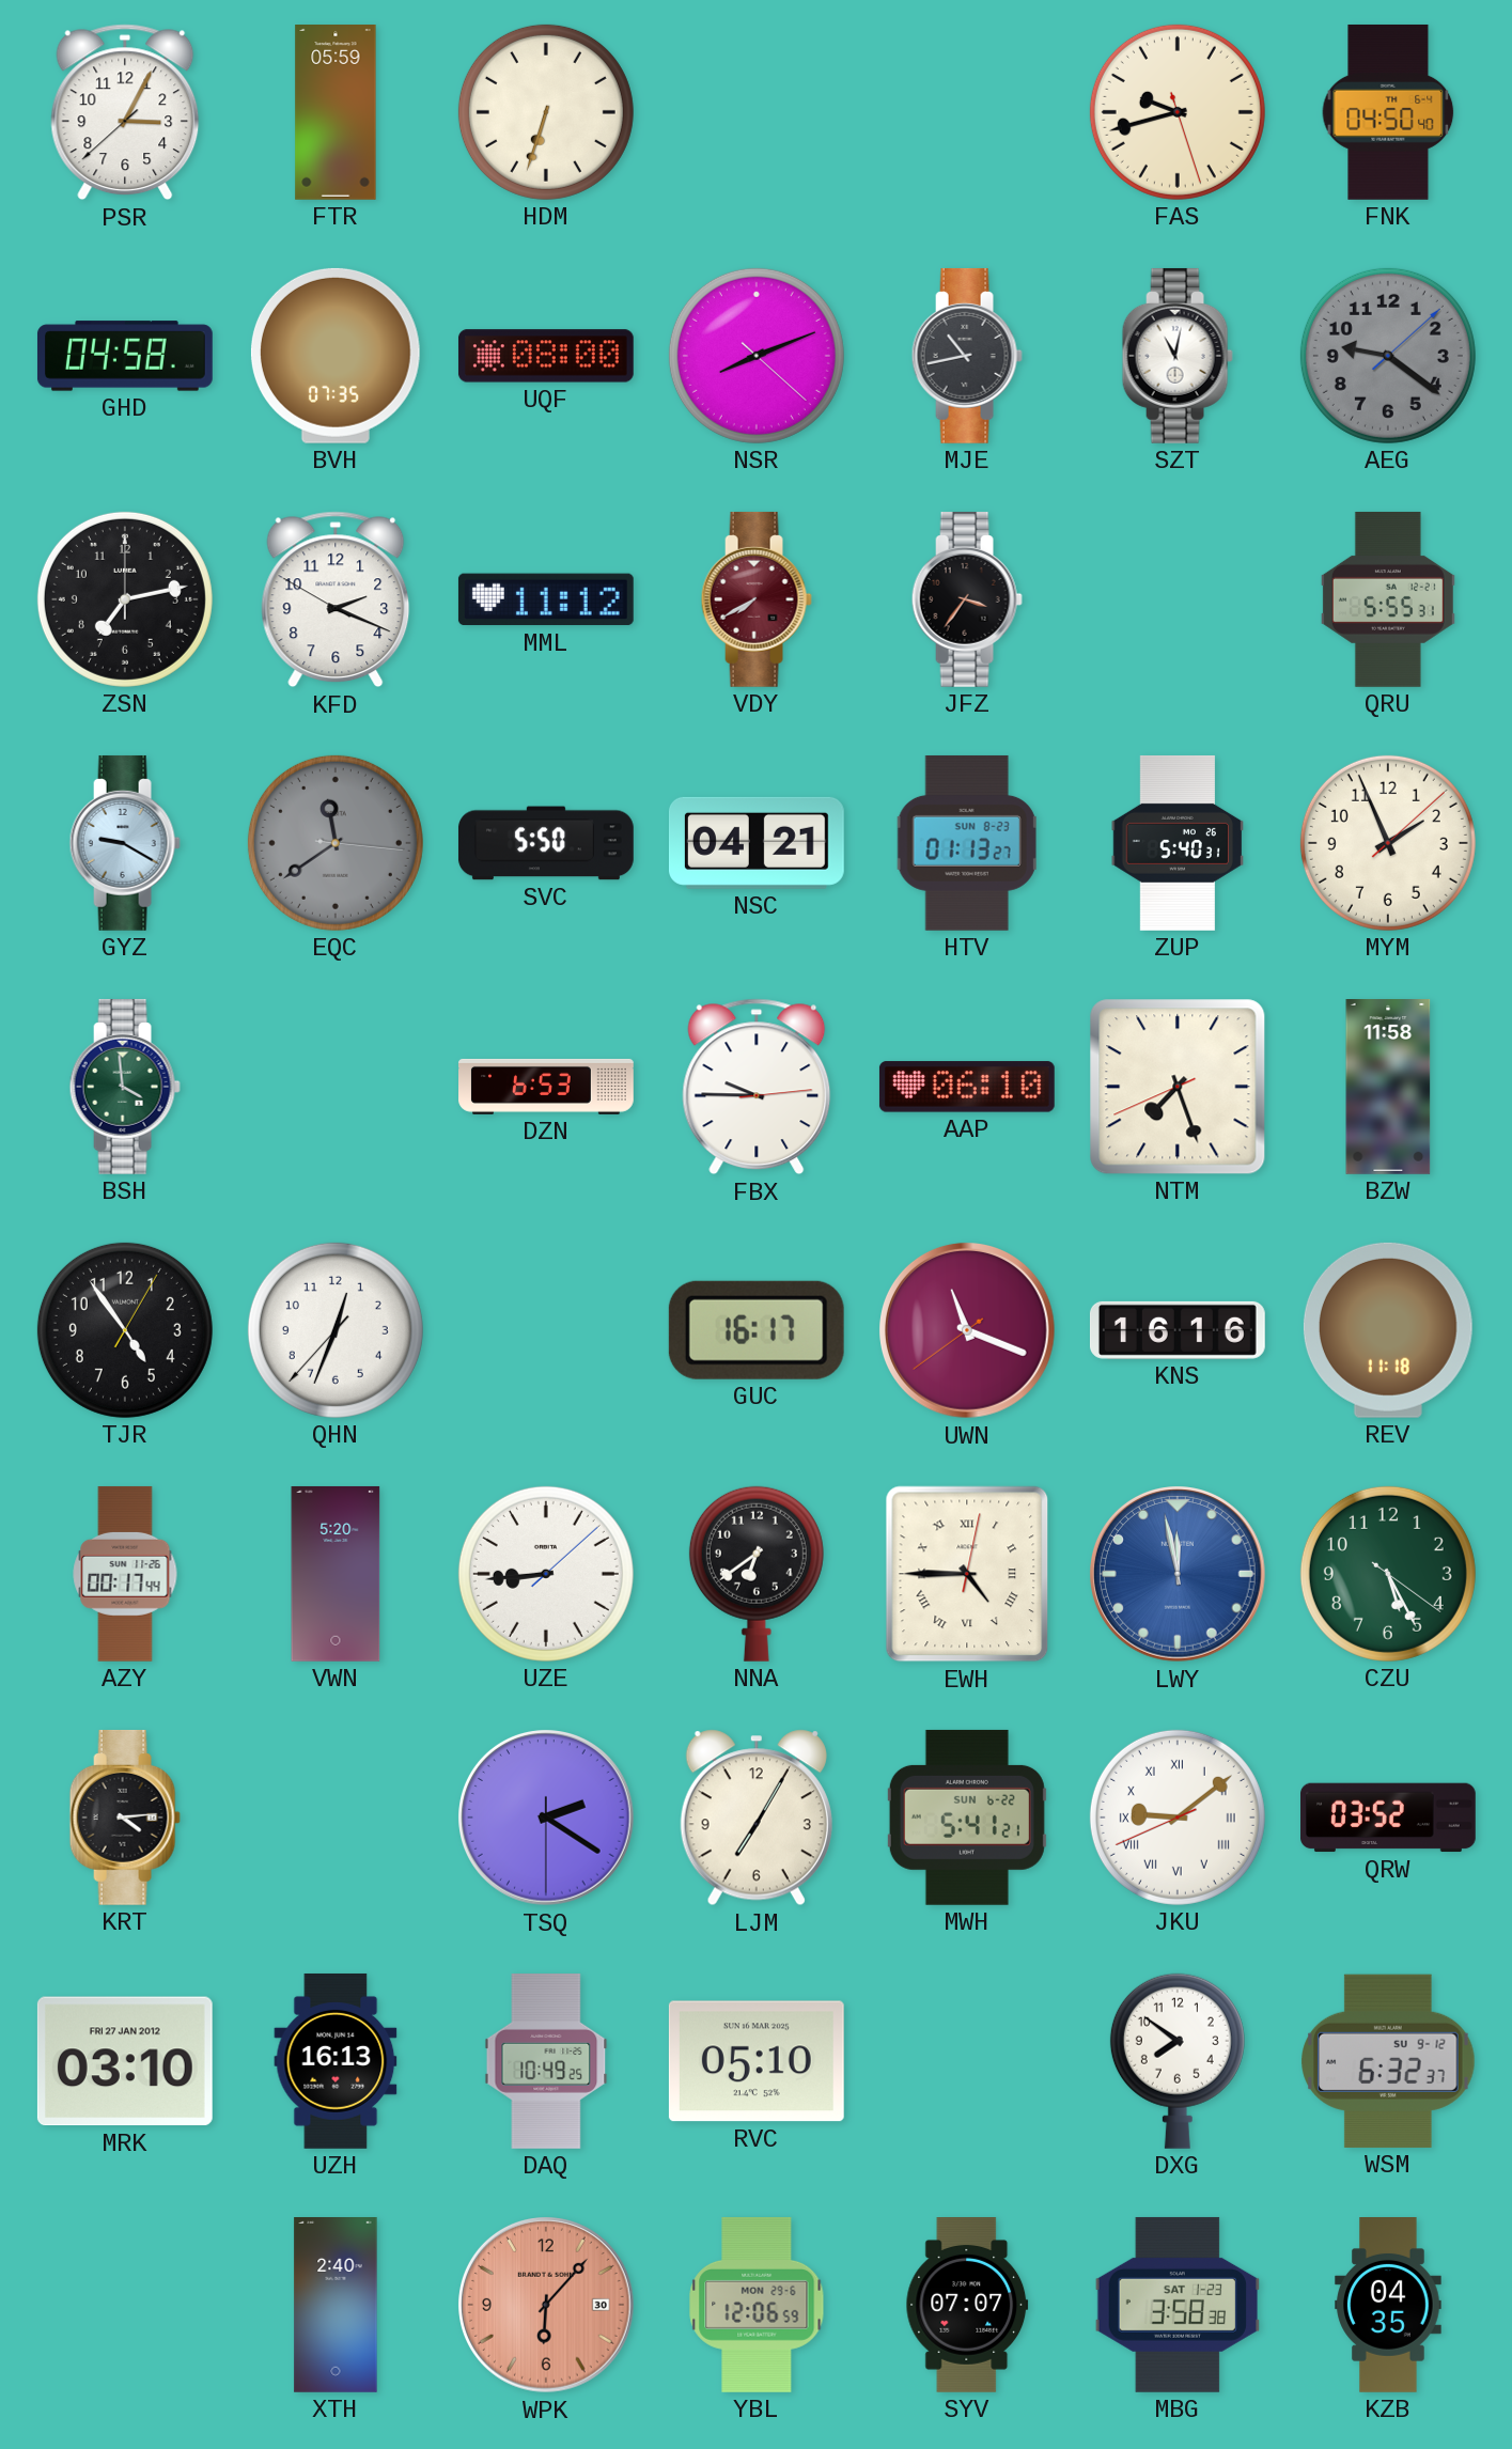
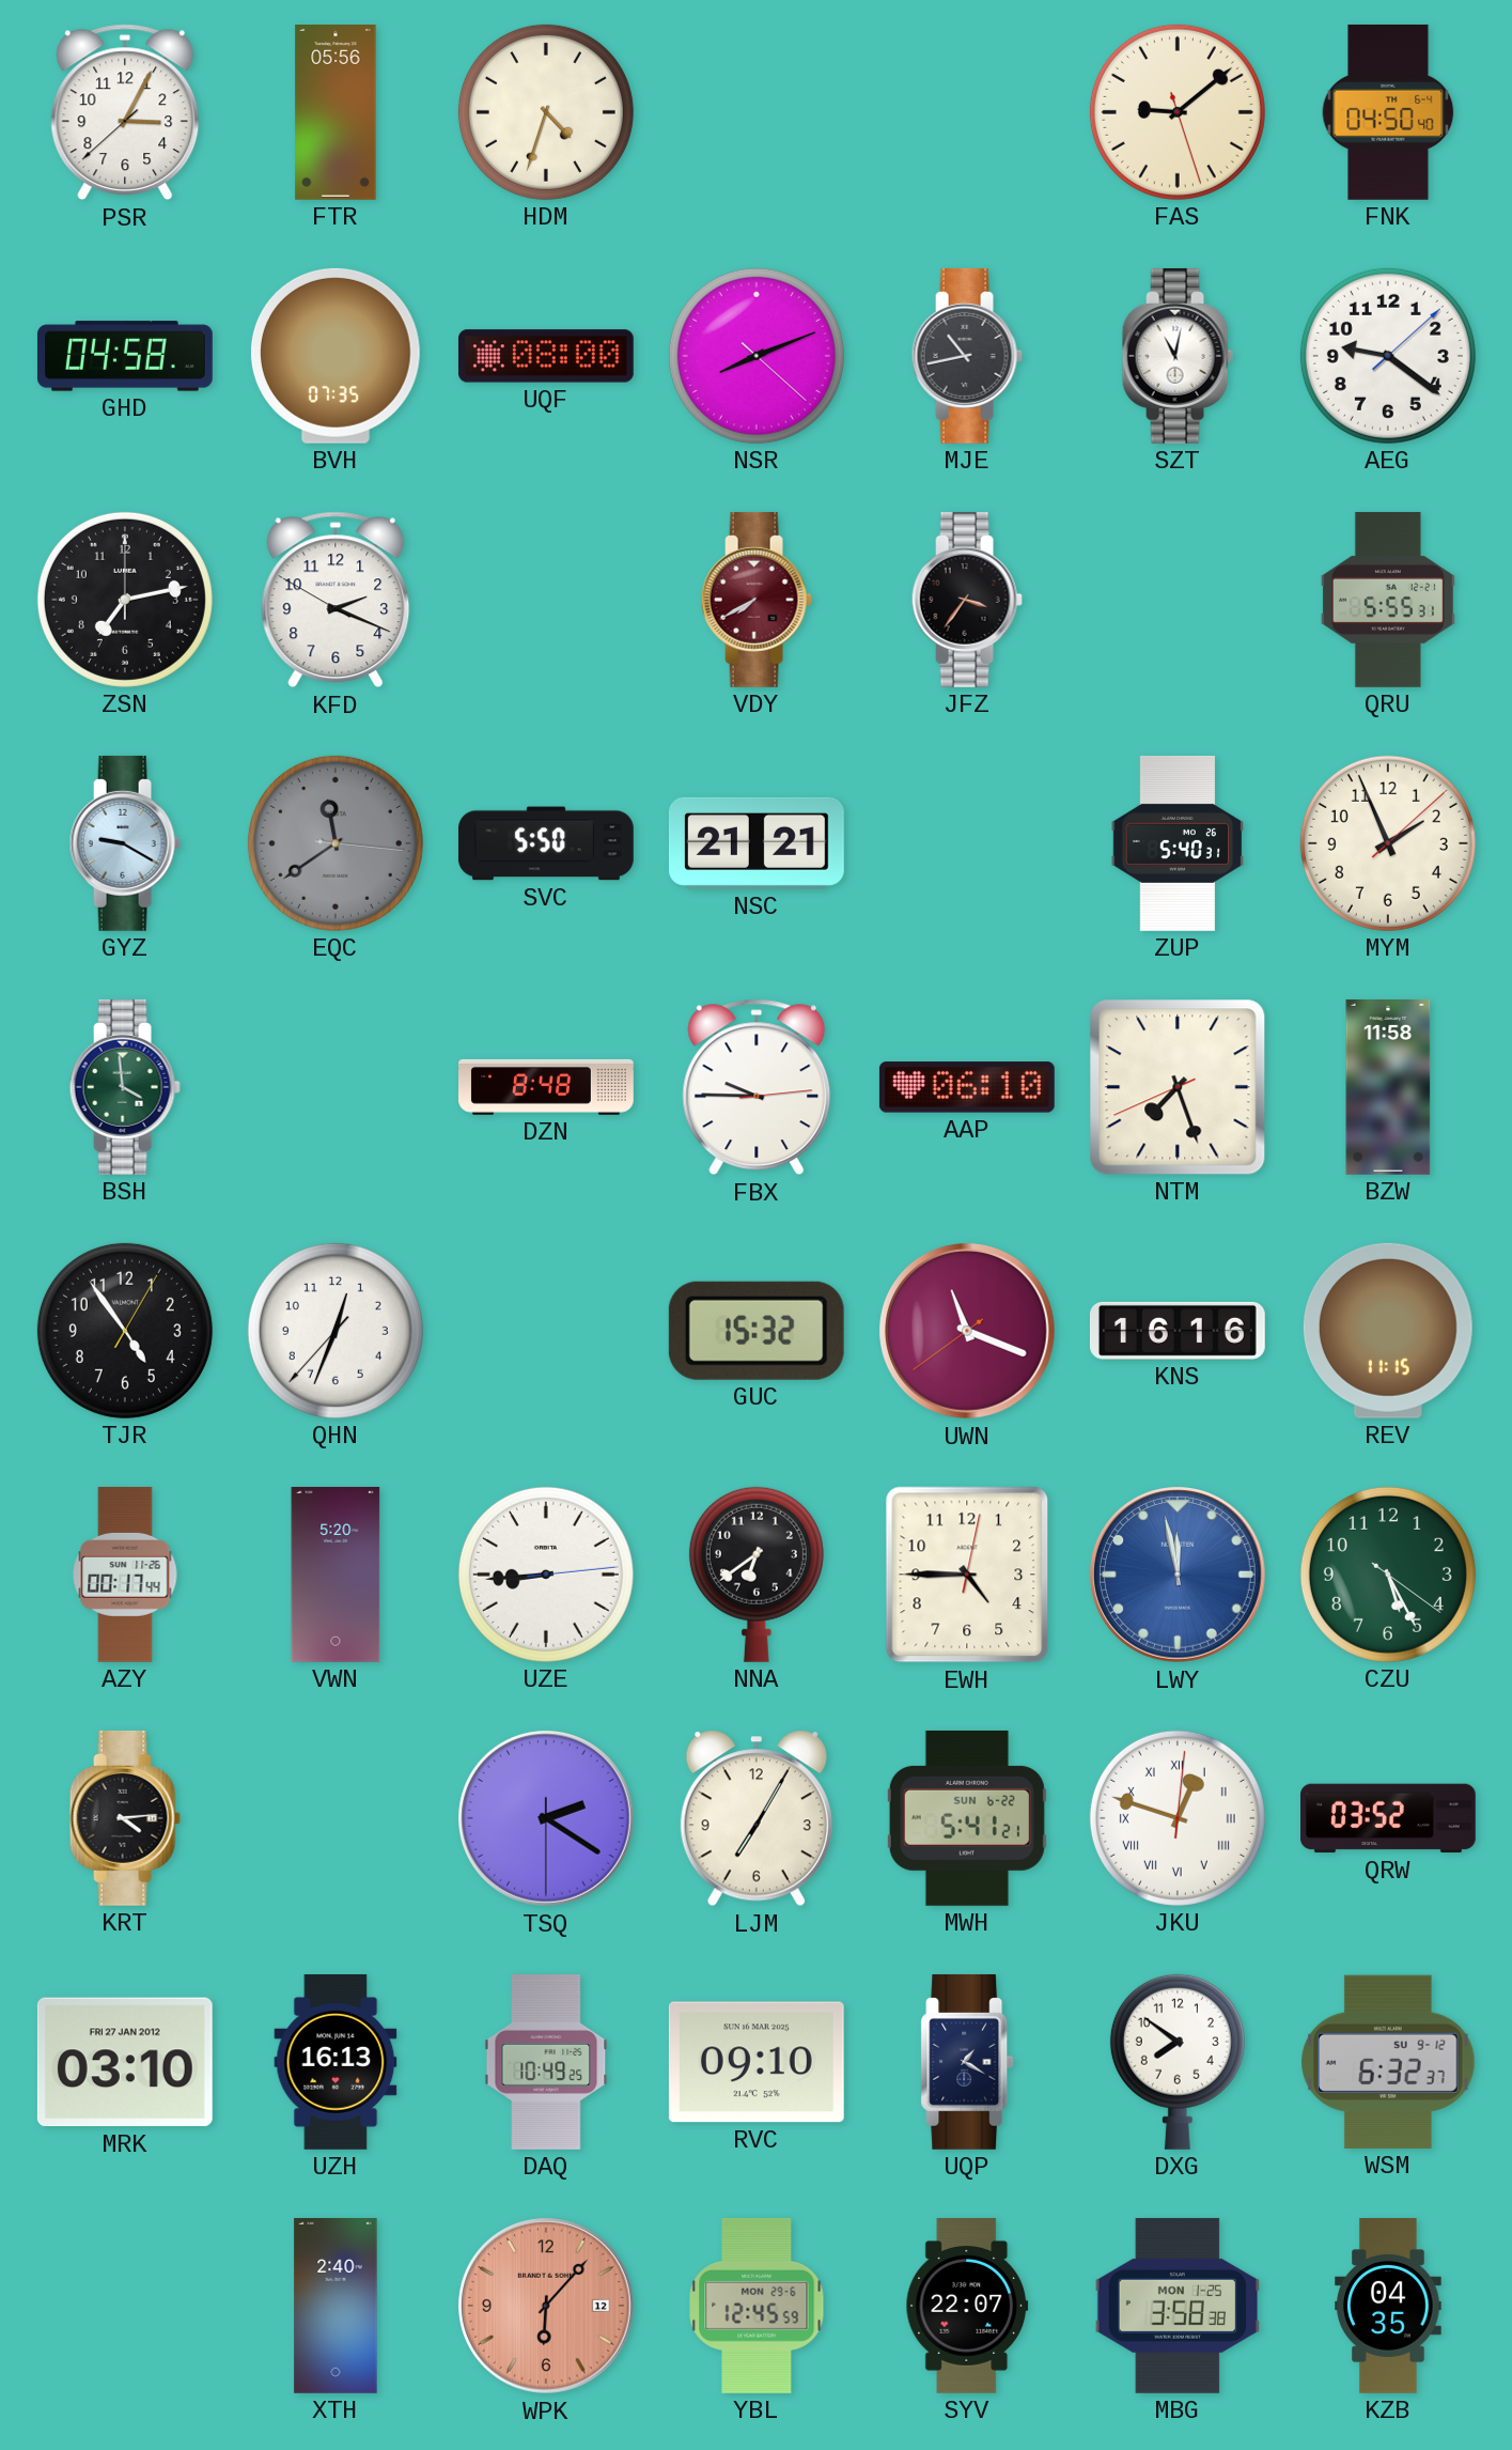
FTR: 05:59 -> 05:56 (336, 113)
HDM: 6:33 -> 4:33 (546, 112)
FAS: 9:42 -> 9:08 (1178, 112)
AEG dial: grey -> white (1388, 356)
MML: 11:12 -> none (546, 599)
NSC: 04:21 -> 21:21 (757, 843)
HTV: 01:13 -> none (967, 843)
DZN: 6:53 -> 8:48 (547, 1087)
GUC: 16:17 -> 15:32 (757, 1331)
REV: 11:18 -> 11:15 (1388, 1331)
UZE: 8:44:08 -> 8:44:14 (546, 1575)
EWH numerals: Roman -> Arabic (967, 1575)
JKU: 9:08 -> 12:48 (1178, 1818)
RVC: 05:10 -> 09:10 (757, 2062)
UQP: none -> 1:20 (967, 2062)
WPK date: 30 -> 12 (547, 2307)
YBL: 12:06 -> 12:45 (757, 2306)
SYV: 07:07 -> 22:07 (967, 2307)
MBG date: SAT 1-23 -> MON 1-25 (1176, 2306)
